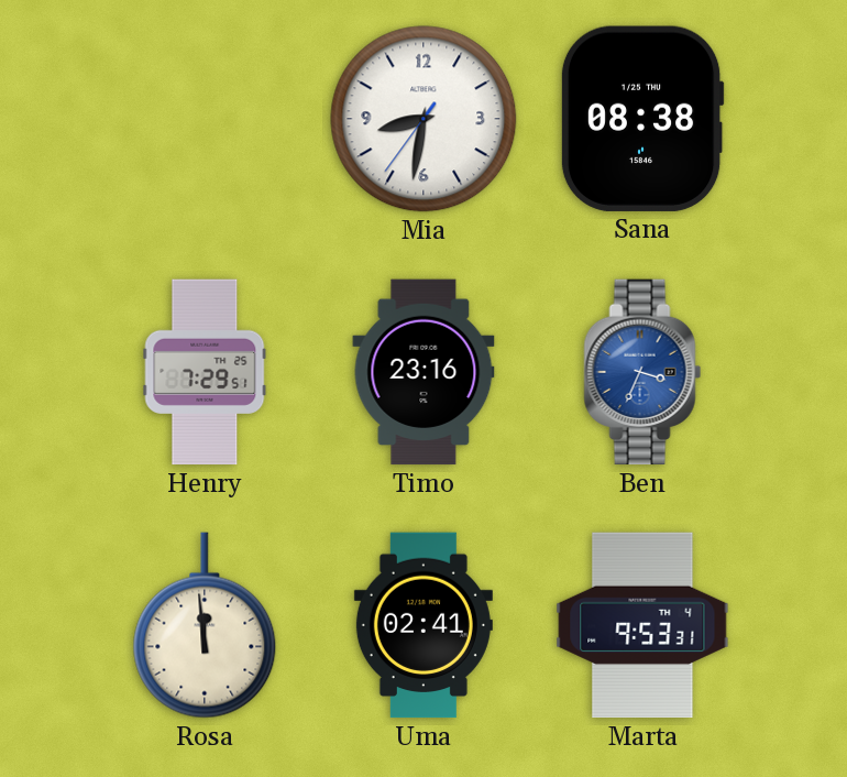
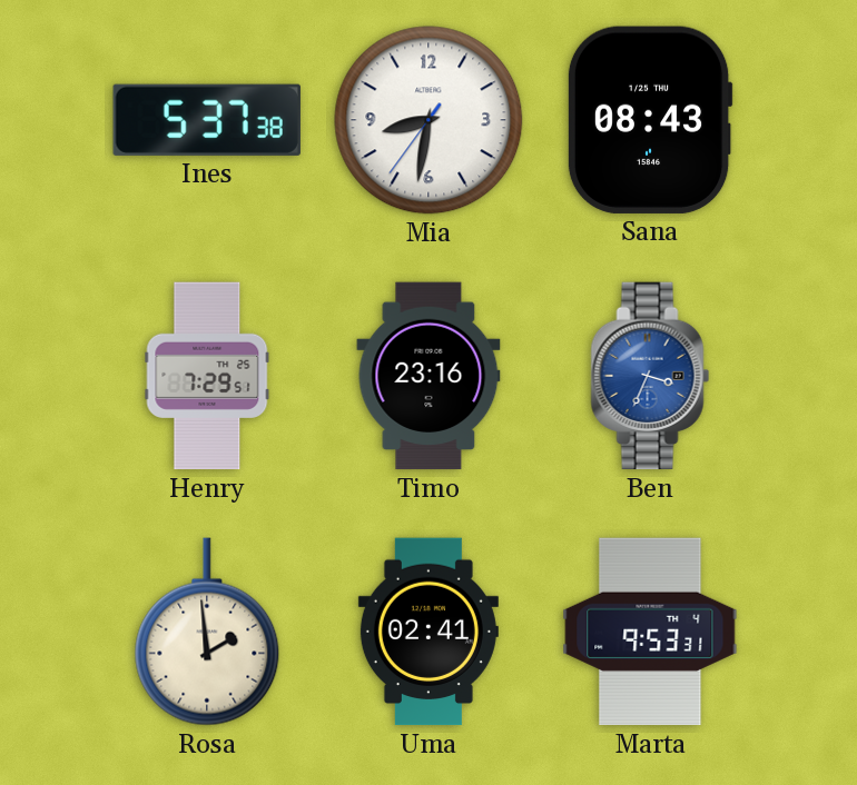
Ines: none -> 5:37 (207, 120)
Sana: 08:38 -> 08:43 (650, 120)
Rosa: 11:59 -> 1:59 (207, 632)
